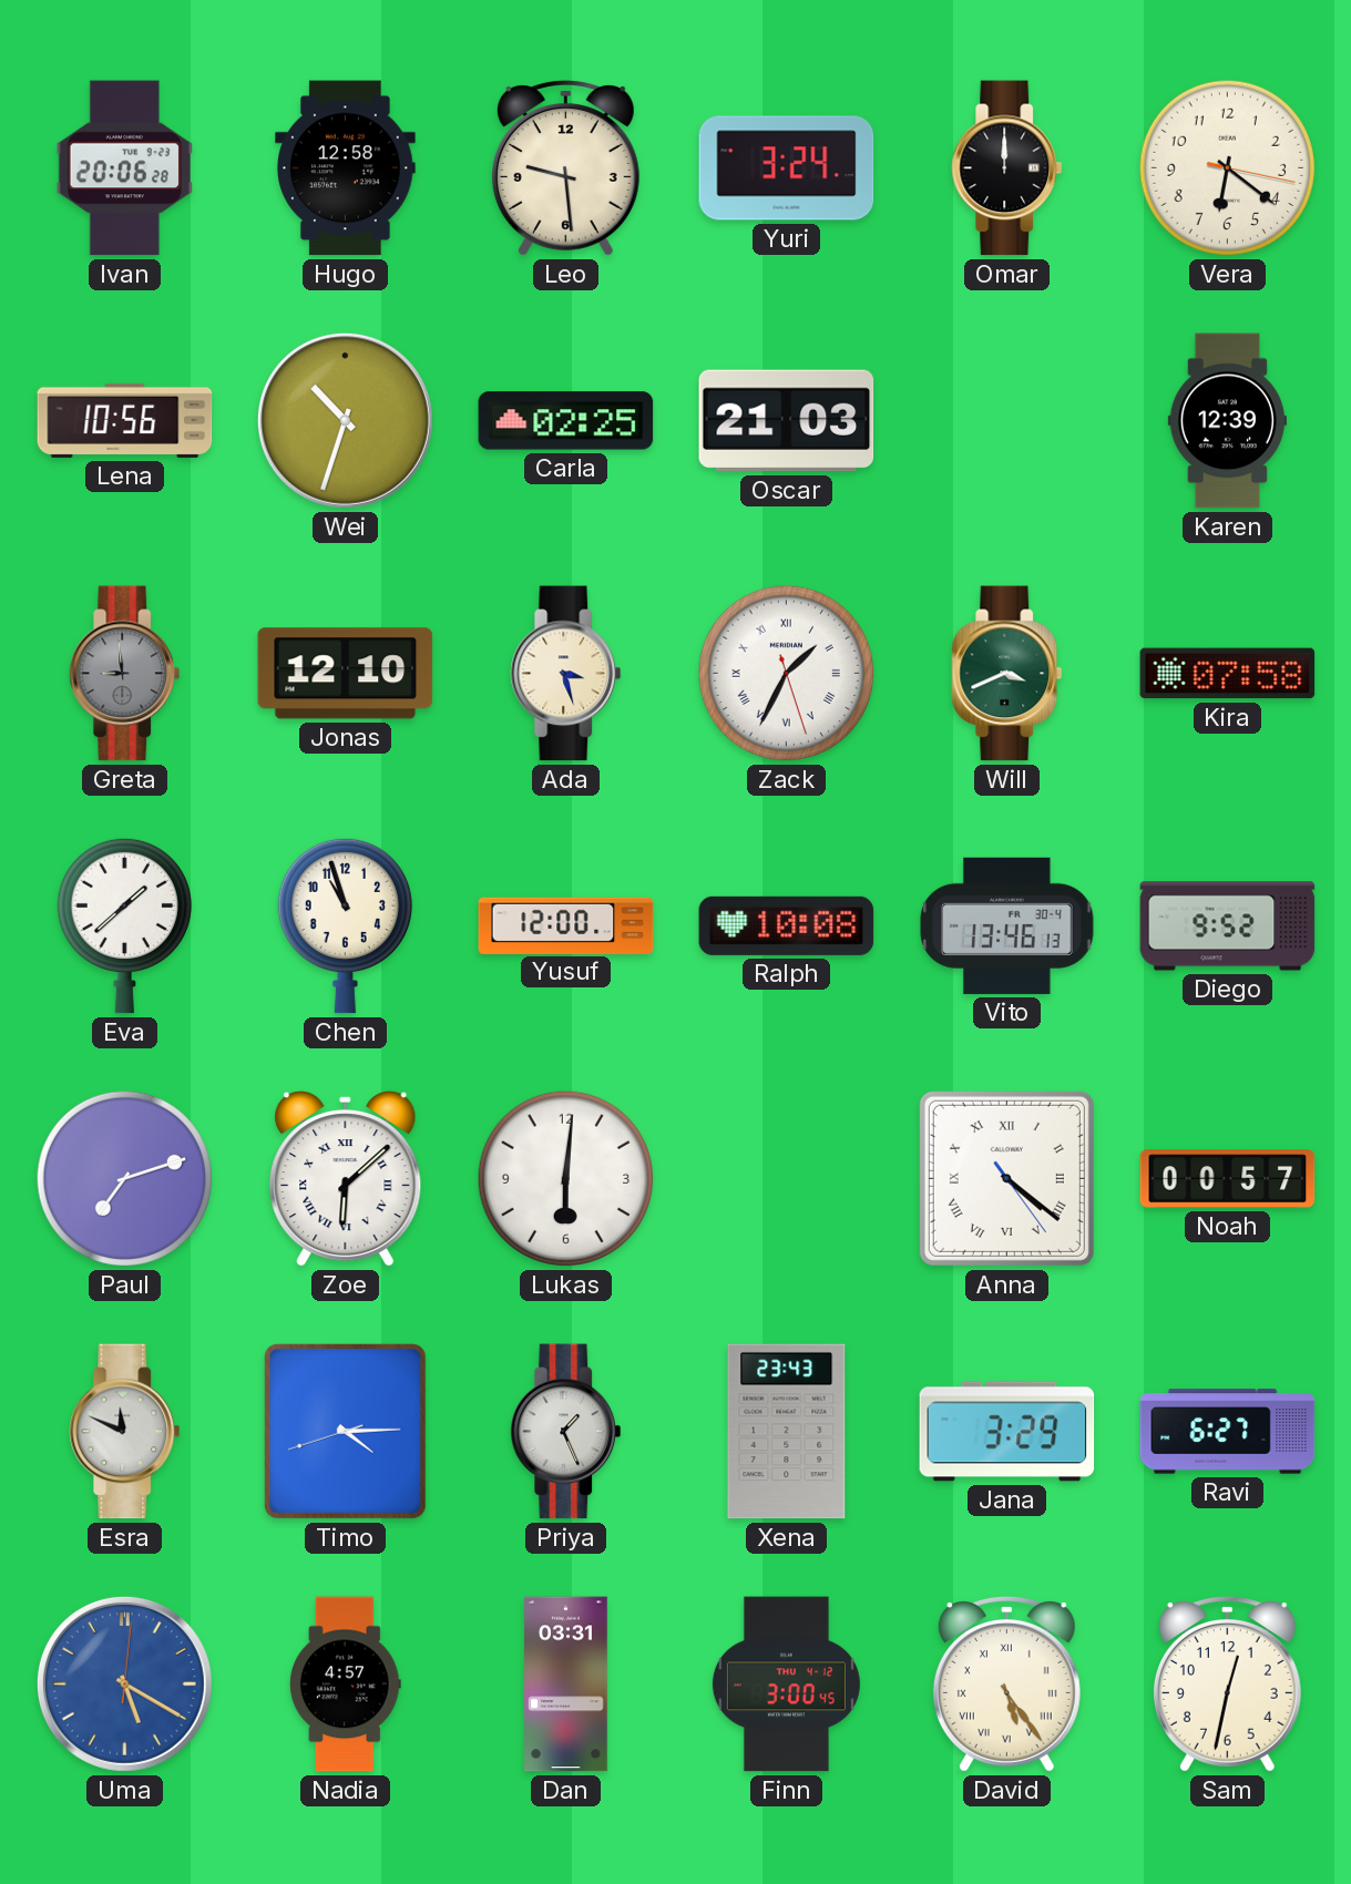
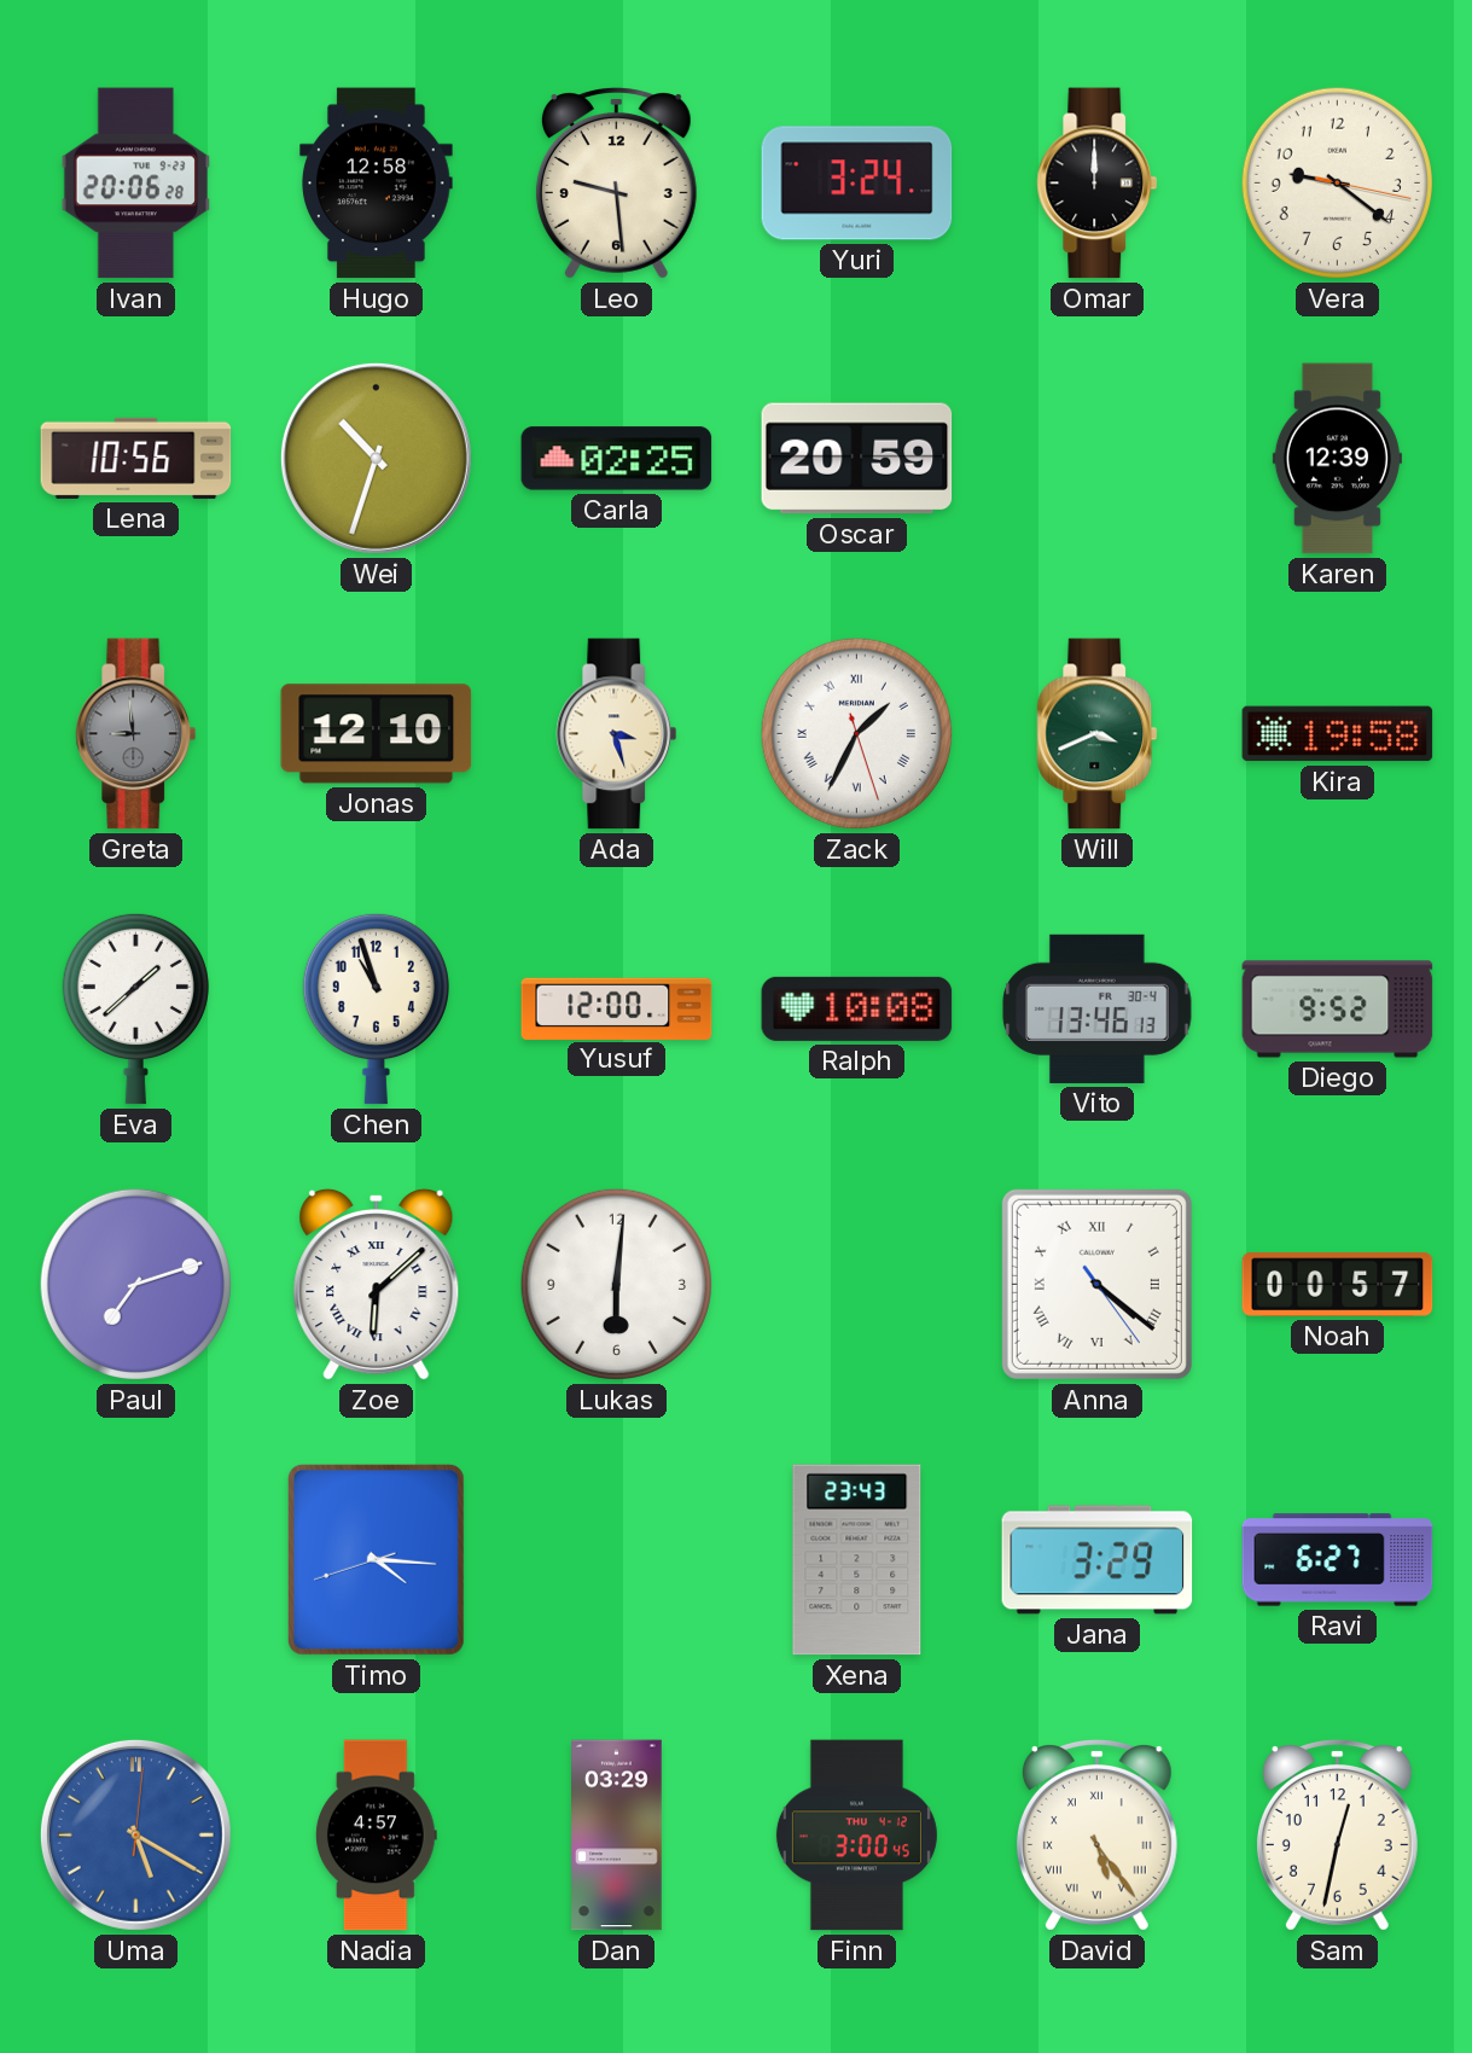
Vera: 6:21 -> 9:21 (1337, 182)
Oscar: 21:03 -> 20:59 (857, 459)
Kira: 07:58 -> 19:58 (1338, 734)
Esra: 11:49 -> none (125, 1432)
Timo: 4:14 -> 4:15 (376, 1559)
Priya: 1:26 -> none (566, 1432)
Dan: 03:31 -> 03:29 (617, 1836)
